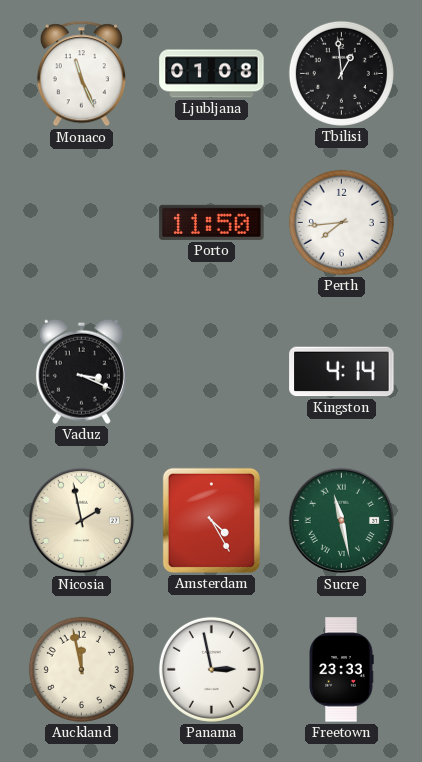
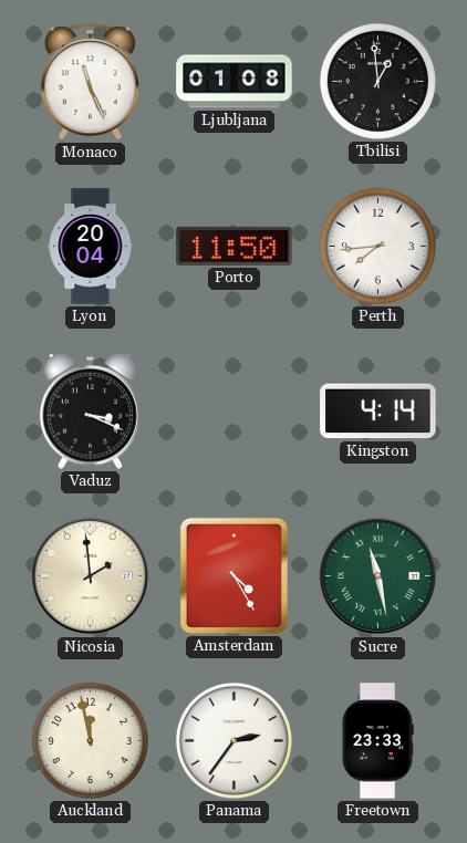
Lyon: none -> 20:04 (91, 247)
Nicosia: 1:58 -> 1:59 (91, 576)
Panama: 2:58 -> 2:36 (233, 740)
